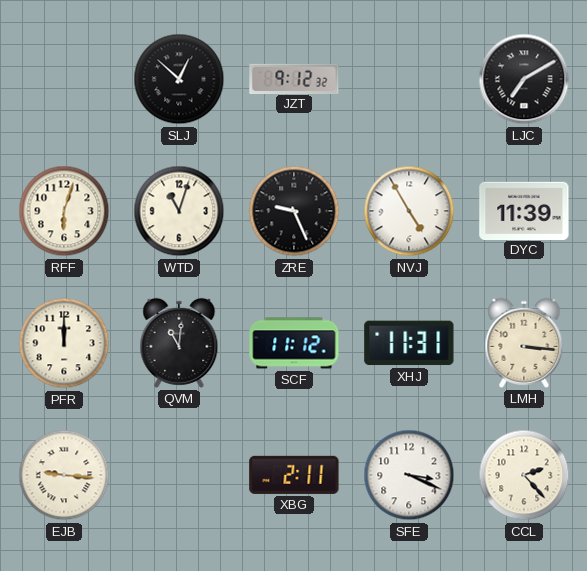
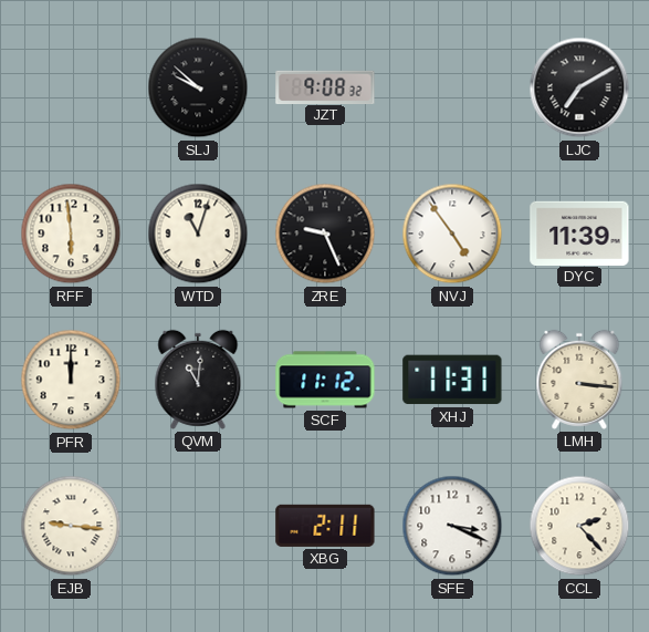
SLJ: 12:52 -> 9:52 (198, 87)
JZT: 9:12 -> 9:08 (325, 86)
RFF: 6:03 -> 5:59 (71, 234)
NVJ: 4:55 -> 4:54 (452, 234)
